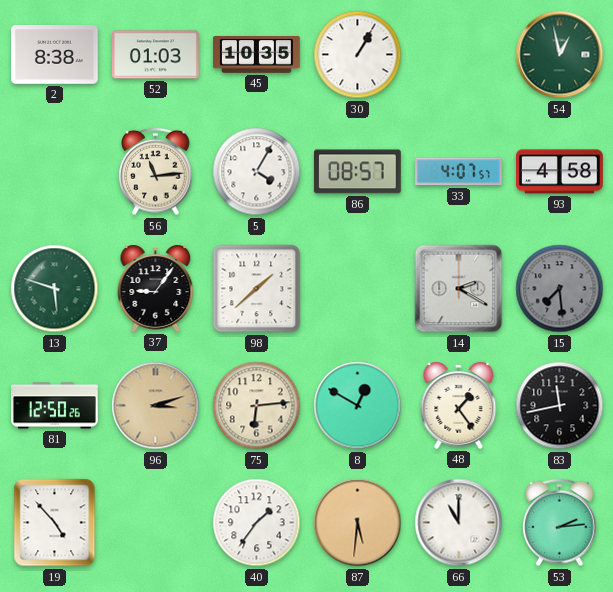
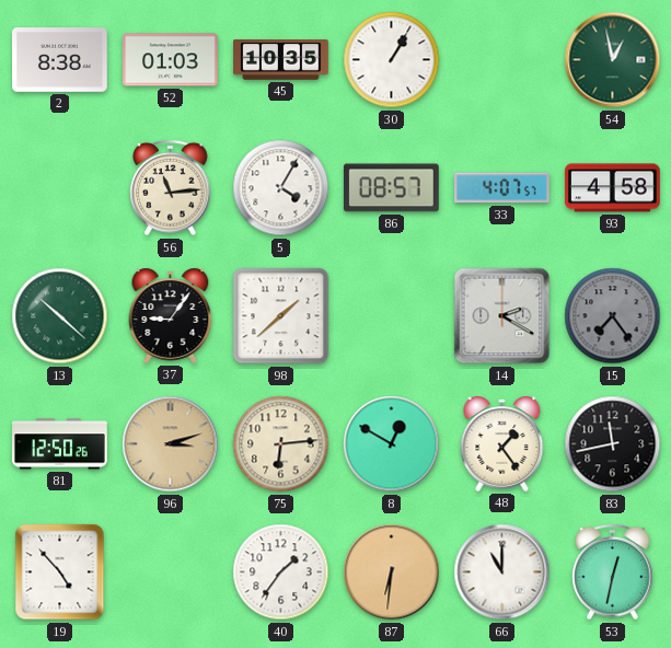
13: 5:48 -> 10:22 (60, 316)
15: 7:29 -> 7:24 (613, 316)
87: 5:31 -> 6:31 (392, 572)
53: 2:14 -> 12:32 (613, 572)
